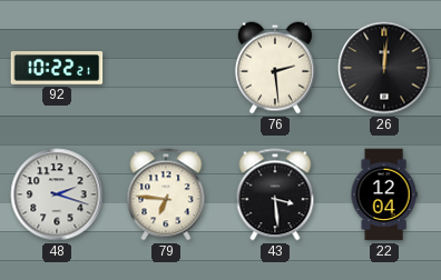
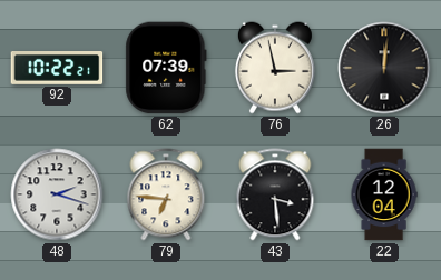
62: none -> 07:39 (166, 68)
76: 2:29 -> 2:58 (275, 68)
